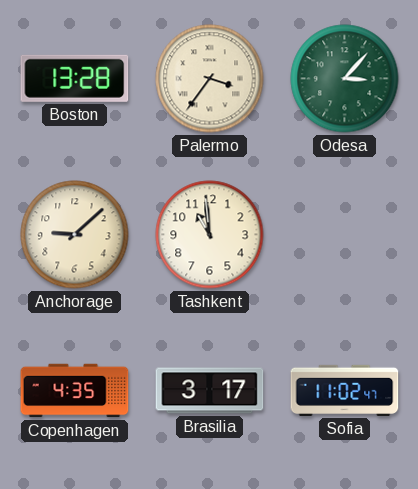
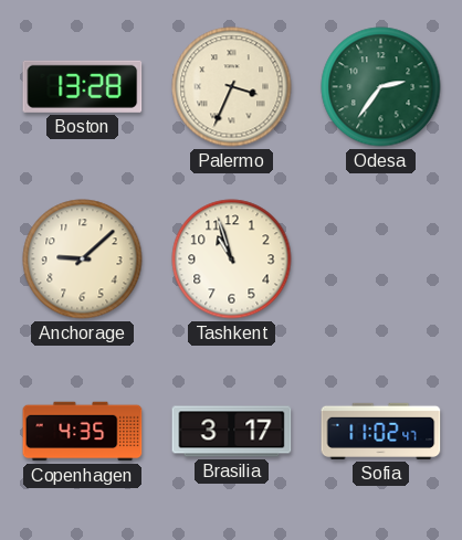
Palermo: 3:36 -> 3:34 (232, 87)
Odesa: 3:07 -> 2:36 (381, 87)
Tashkent: 10:59 -> 10:57 (232, 260)
